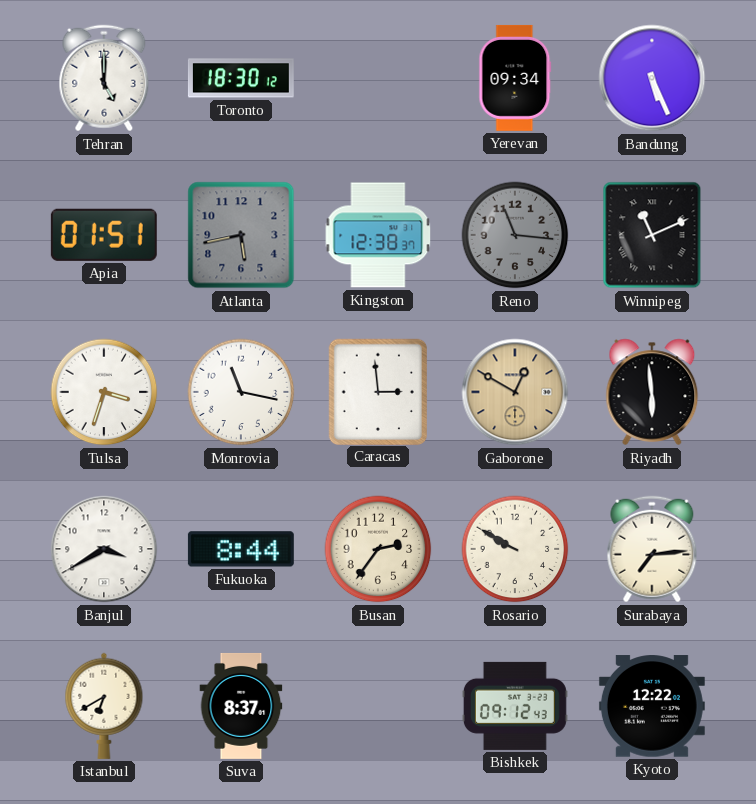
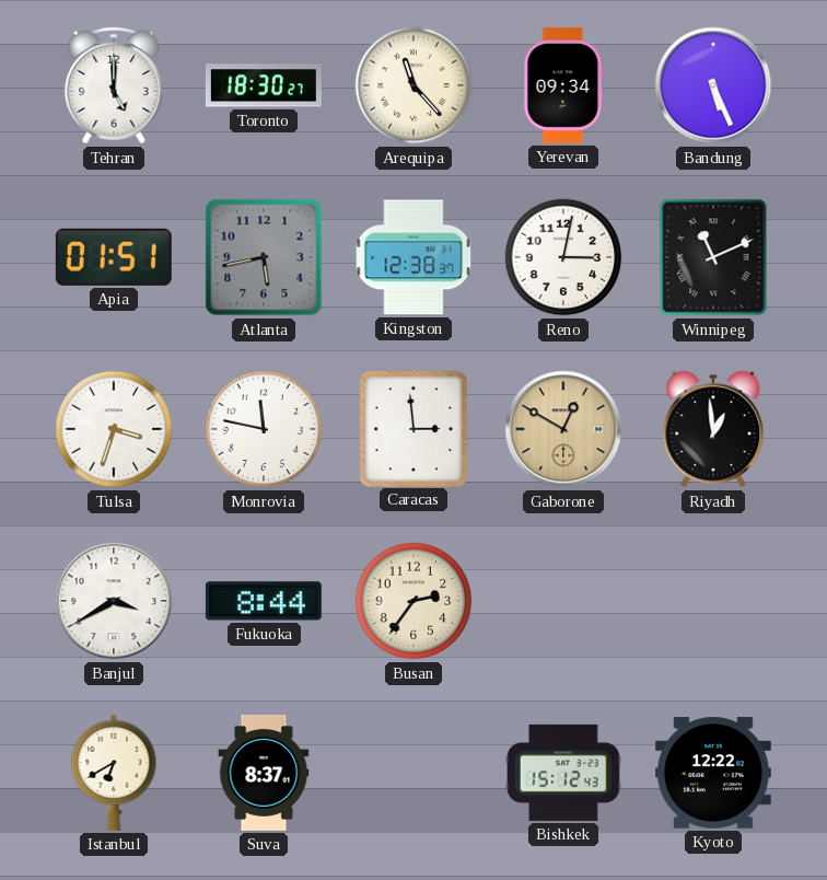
Toronto: 18:30:12 -> 18:30:27 (264, 85)
Arequipa: none -> 11:23 (413, 85)
Reno: 11:16 -> 3:02 (563, 257)
Reno dial: grey -> white (563, 257)
Monrovia: 11:17 -> 11:47 (264, 429)
Riyadh: 5:59 -> 12:59 (713, 429)
Rosario: 9:50 -> none (515, 549)
Surabaya: 7:14 -> none (652, 549)
Bishkek: 09:12 -> 15:12 (563, 773)
